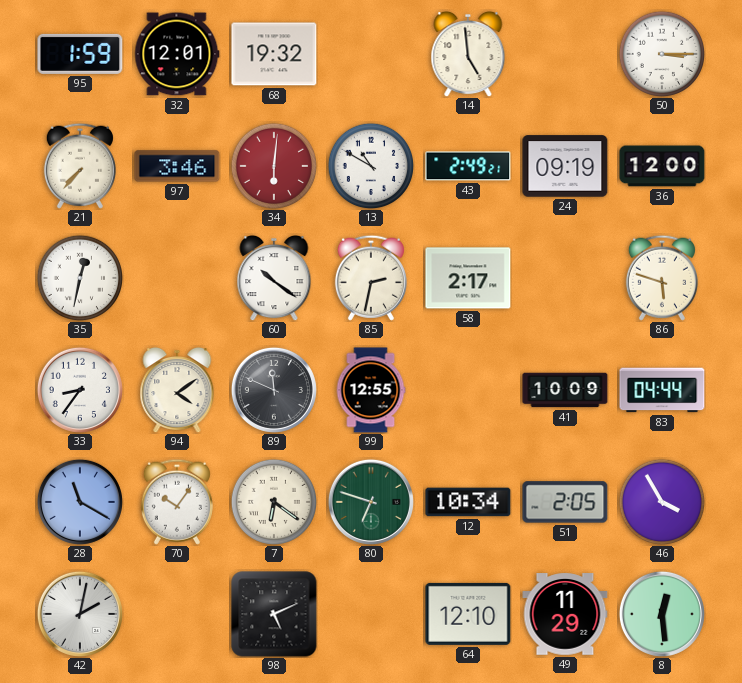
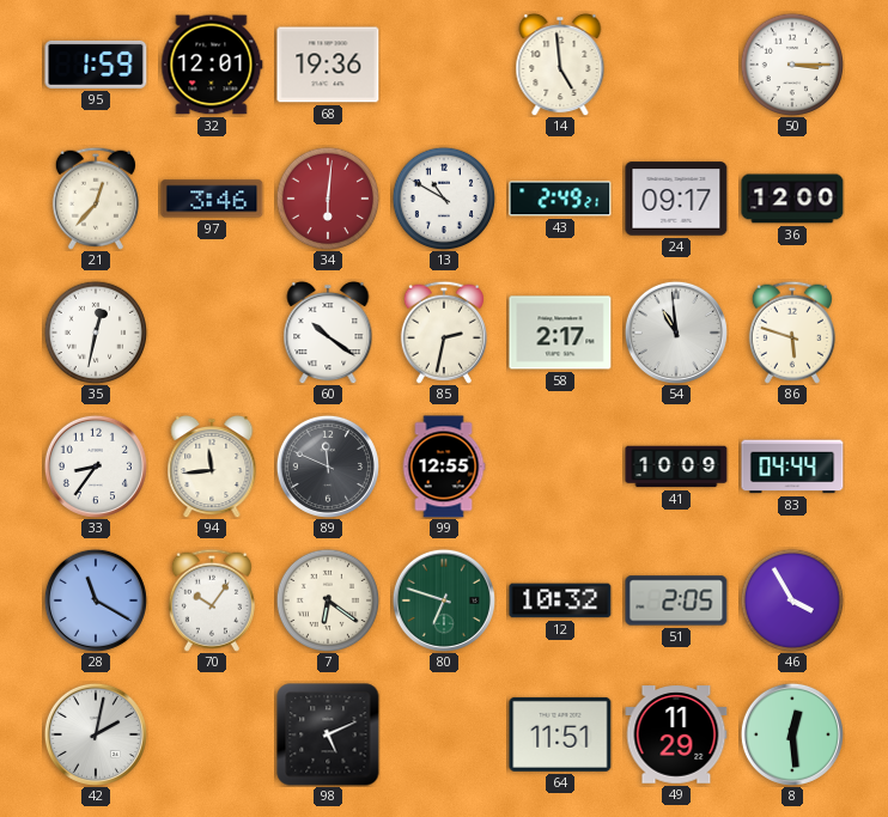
68: 19:32 -> 19:36 (328, 65)
21: 7:37 -> 12:37 (96, 199)
24: 09:19 -> 09:17 (676, 199)
54: none -> 10:59 (676, 333)
94: 4:09 -> 11:44 (212, 467)
12: 10:34 -> 10:32 (560, 600)
64: 12:10 -> 11:51 (560, 734)
